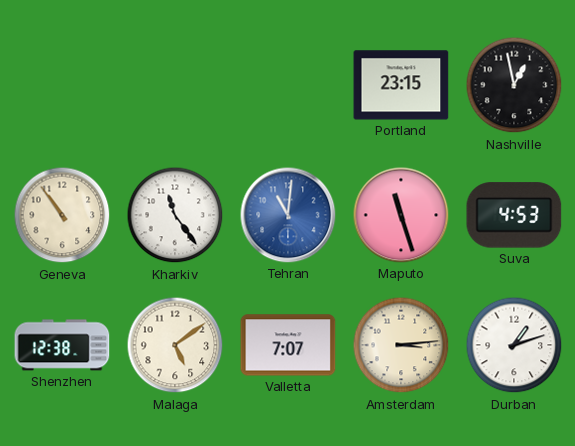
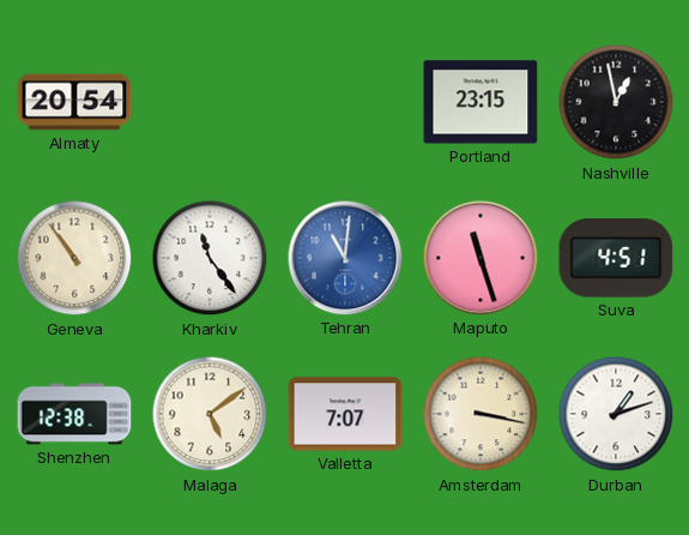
Almaty: none -> 20:54 (74, 102)
Suva: 4:53 -> 4:51 (616, 258)
Amsterdam: 3:14 -> 3:17 (481, 414)
